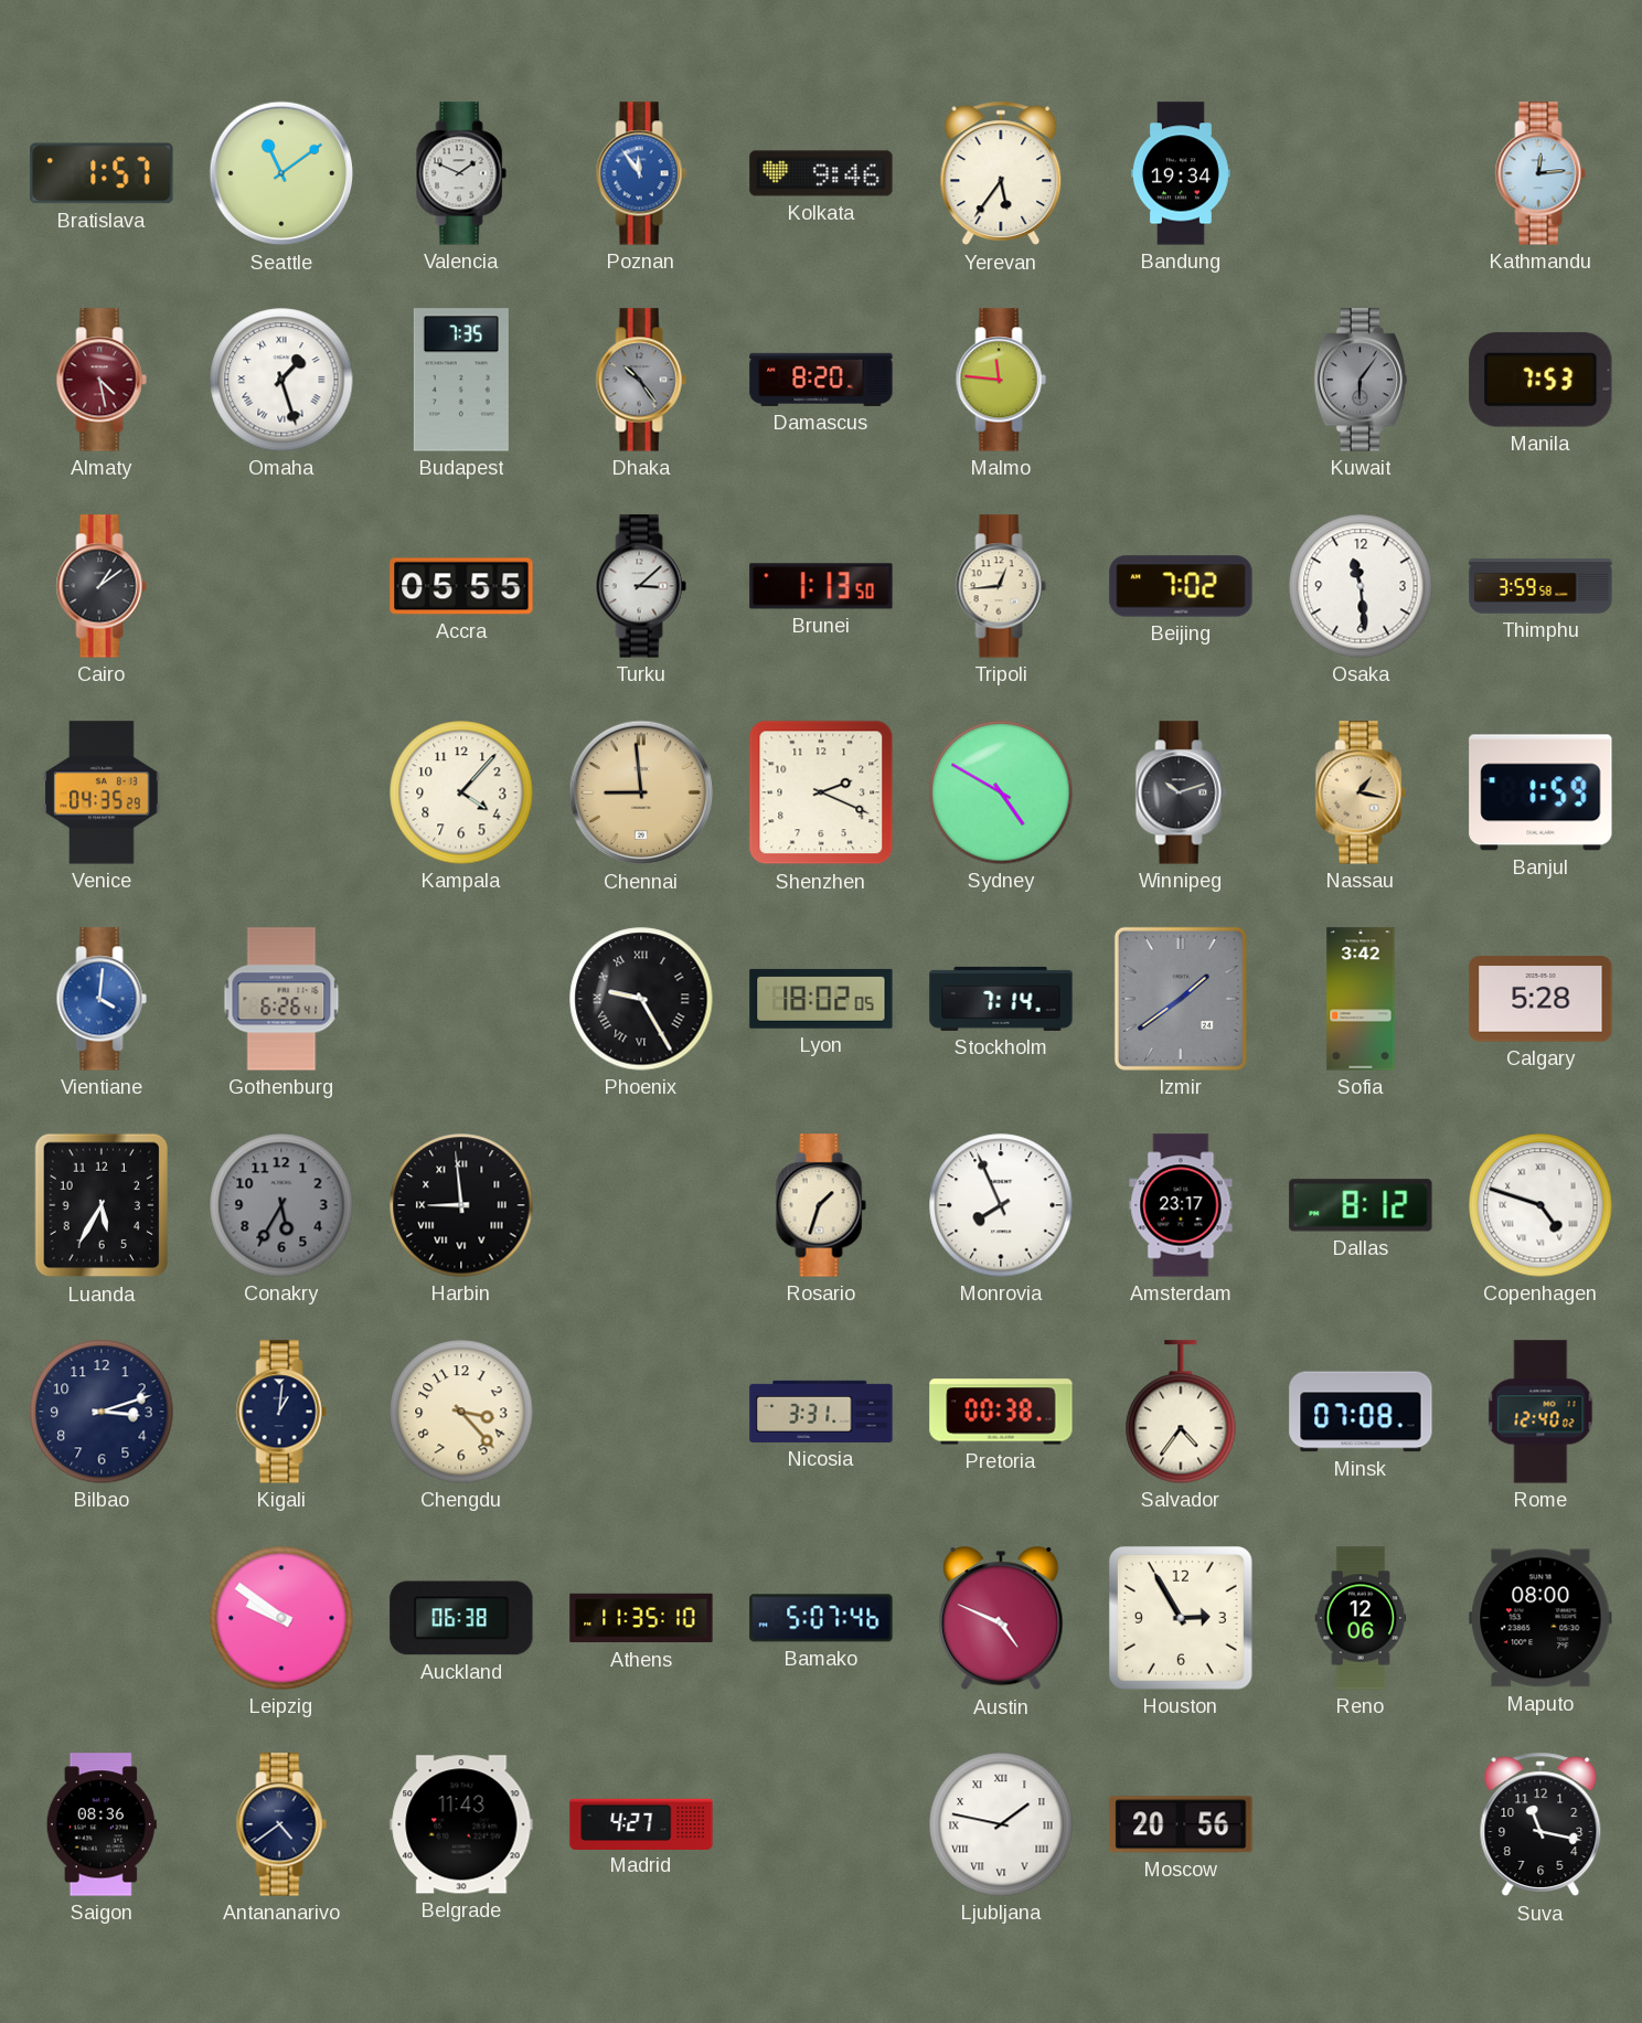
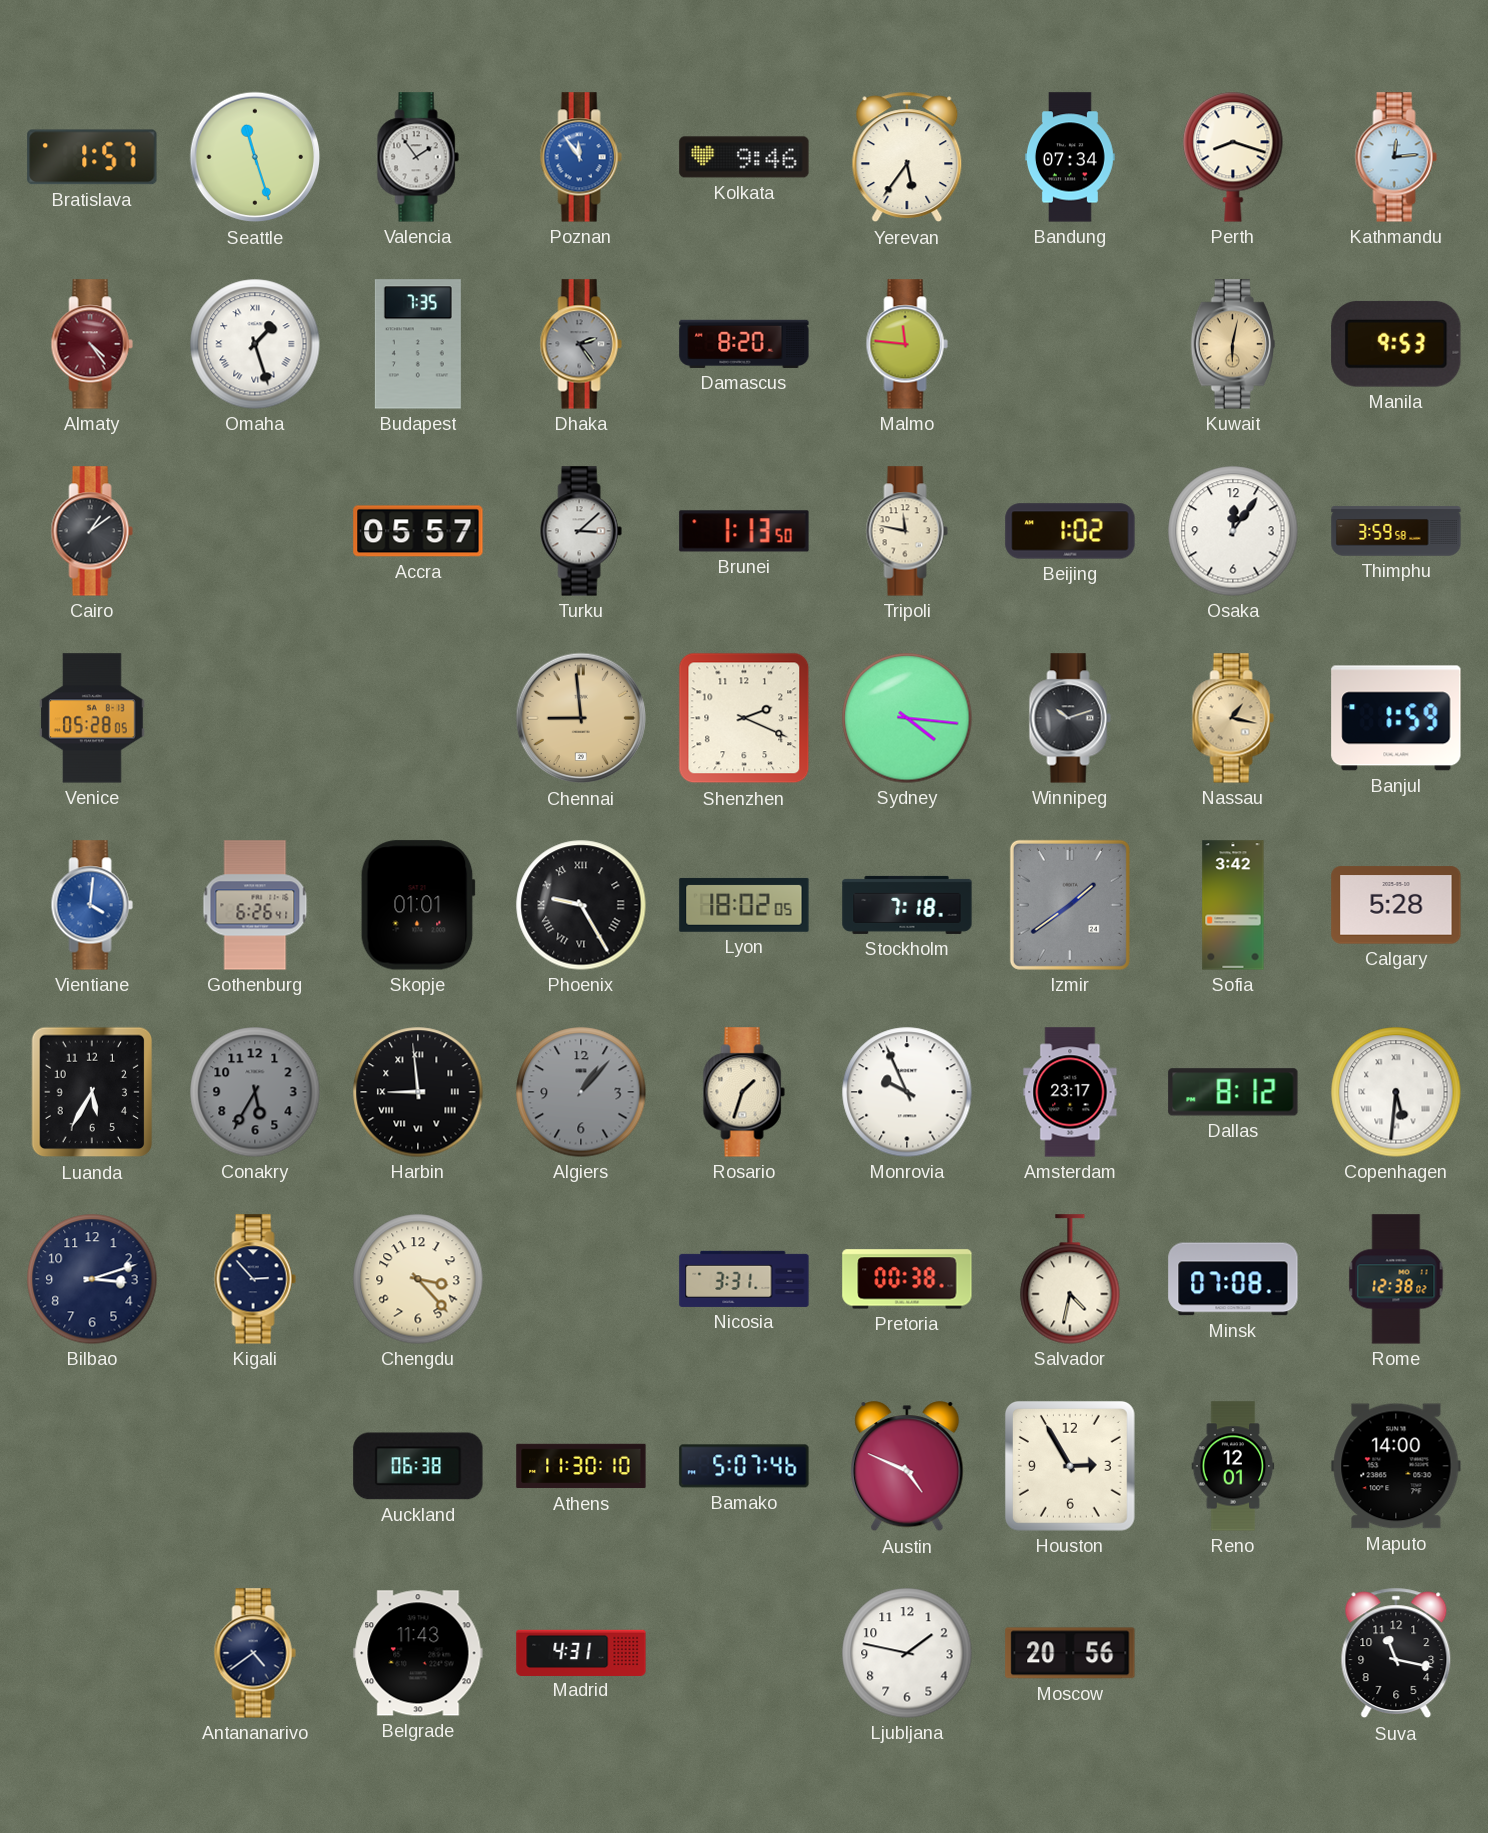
Seattle: 11:09 -> 11:27 (255, 157)
Valencia: 1:49 -> 1:54 (418, 157)
Bandung: 19:34 -> 07:34 (1070, 157)
Perth: none -> 8:18 (1233, 157)
Almaty: 4:28 -> 4:24 (92, 344)
Dhaka: 10:24 -> 2:24 (581, 344)
Kuwait: 6:06 -> 6:02 (1232, 344)
Kuwait dial: grey -> champagne (1232, 344)
Manila: 7:53 -> 9:53 (1396, 344)
Accra: 05:55 -> 05:57 (418, 531)
Tripoli: 12:44 -> 11:47 (907, 531)
Beijing: 7:02 -> 1:02 (1070, 531)
Osaka: 11:29 -> 12:06 (1233, 531)
Venice: 04:35 -> 05:28 (92, 718)
Kampala: 4:07 -> none (461, 792)
Sydney: 4:50 -> 4:16 (907, 718)
Skopje: none -> 01:01 (418, 905)
Stockholm: 7:14 -> 7:18 (907, 905)
Algiers: none -> 1:07 (581, 1092)
Monrovia: 7:56 -> 9:56 (907, 1092)
Copenhagen: 4:48 -> 5:31 (1396, 1092)
Kigali: 1:01 -> 2:53 (255, 1279)
Salvador: 4:36 -> 4:32 (1070, 1279)
Rome: 12:40 -> 12:38 (1396, 1279)
Leipzig: 9:51 -> none (281, 1618)
Athens: 11:35 -> 11:30 (581, 1466)
Reno: 12:06 -> 12:01 (1233, 1466)
Maputo: 08:00 -> 14:00 (1396, 1466)
Saigon: 08:36 -> none (102, 1824)
Madrid: 4:27 -> 4:31 (581, 1652)
Ljubljana numerals: Roman -> Arabic (907, 1653)
